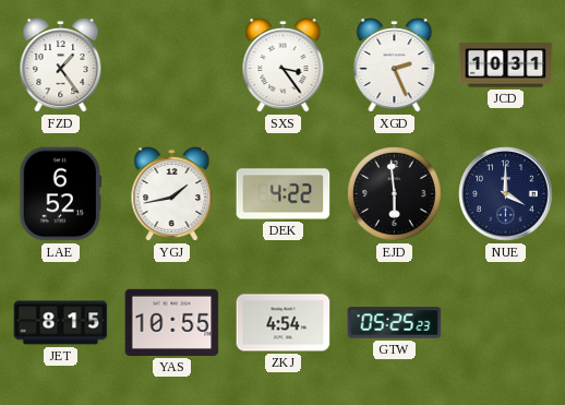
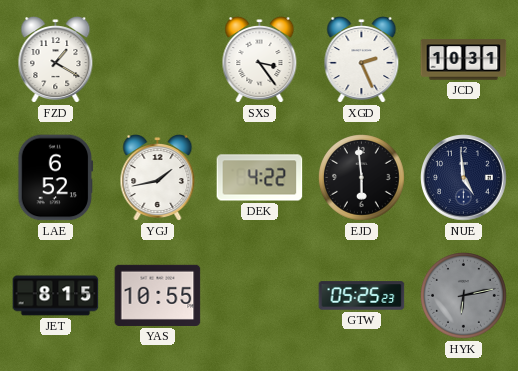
FZD: 1:24 -> 1:20 (56, 60)
NUE: 4:00 -> 4:59 (464, 178)
ZKJ: 4:54 -> none (284, 323)
HYK: none -> 6:13 (464, 296)
